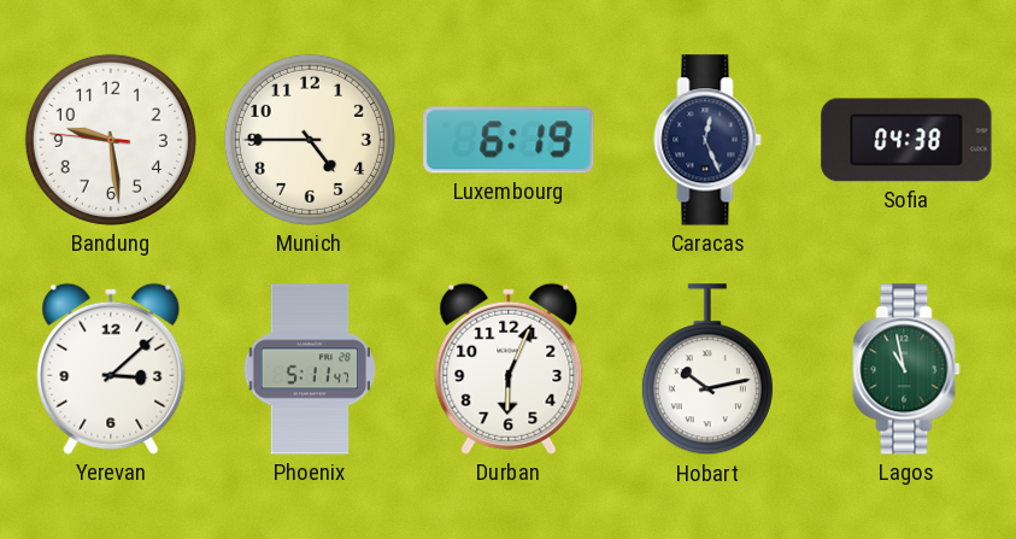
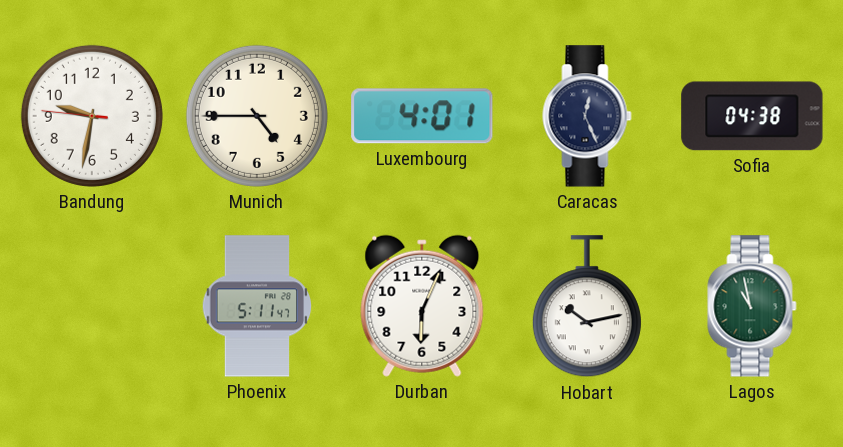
Bandung: 9:28 -> 9:31 (92, 116)
Luxembourg: 6:19 -> 4:01 (422, 116)
Yerevan: 3:08 -> none (111, 369)
